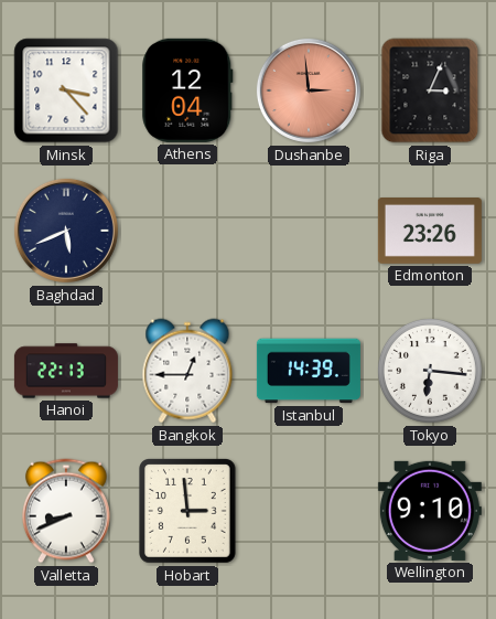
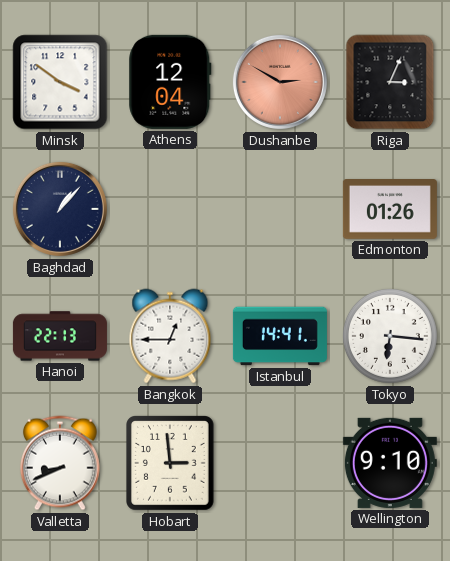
Minsk: 3:23 -> 3:51 (60, 82)
Dushanbe: 2:59 -> 2:50 (280, 82)
Baghdad: 5:41 -> 1:07 (60, 209)
Edmonton: 23:26 -> 01:26 (390, 210)
Istanbul: 14:39 -> 14:41 (280, 336)
